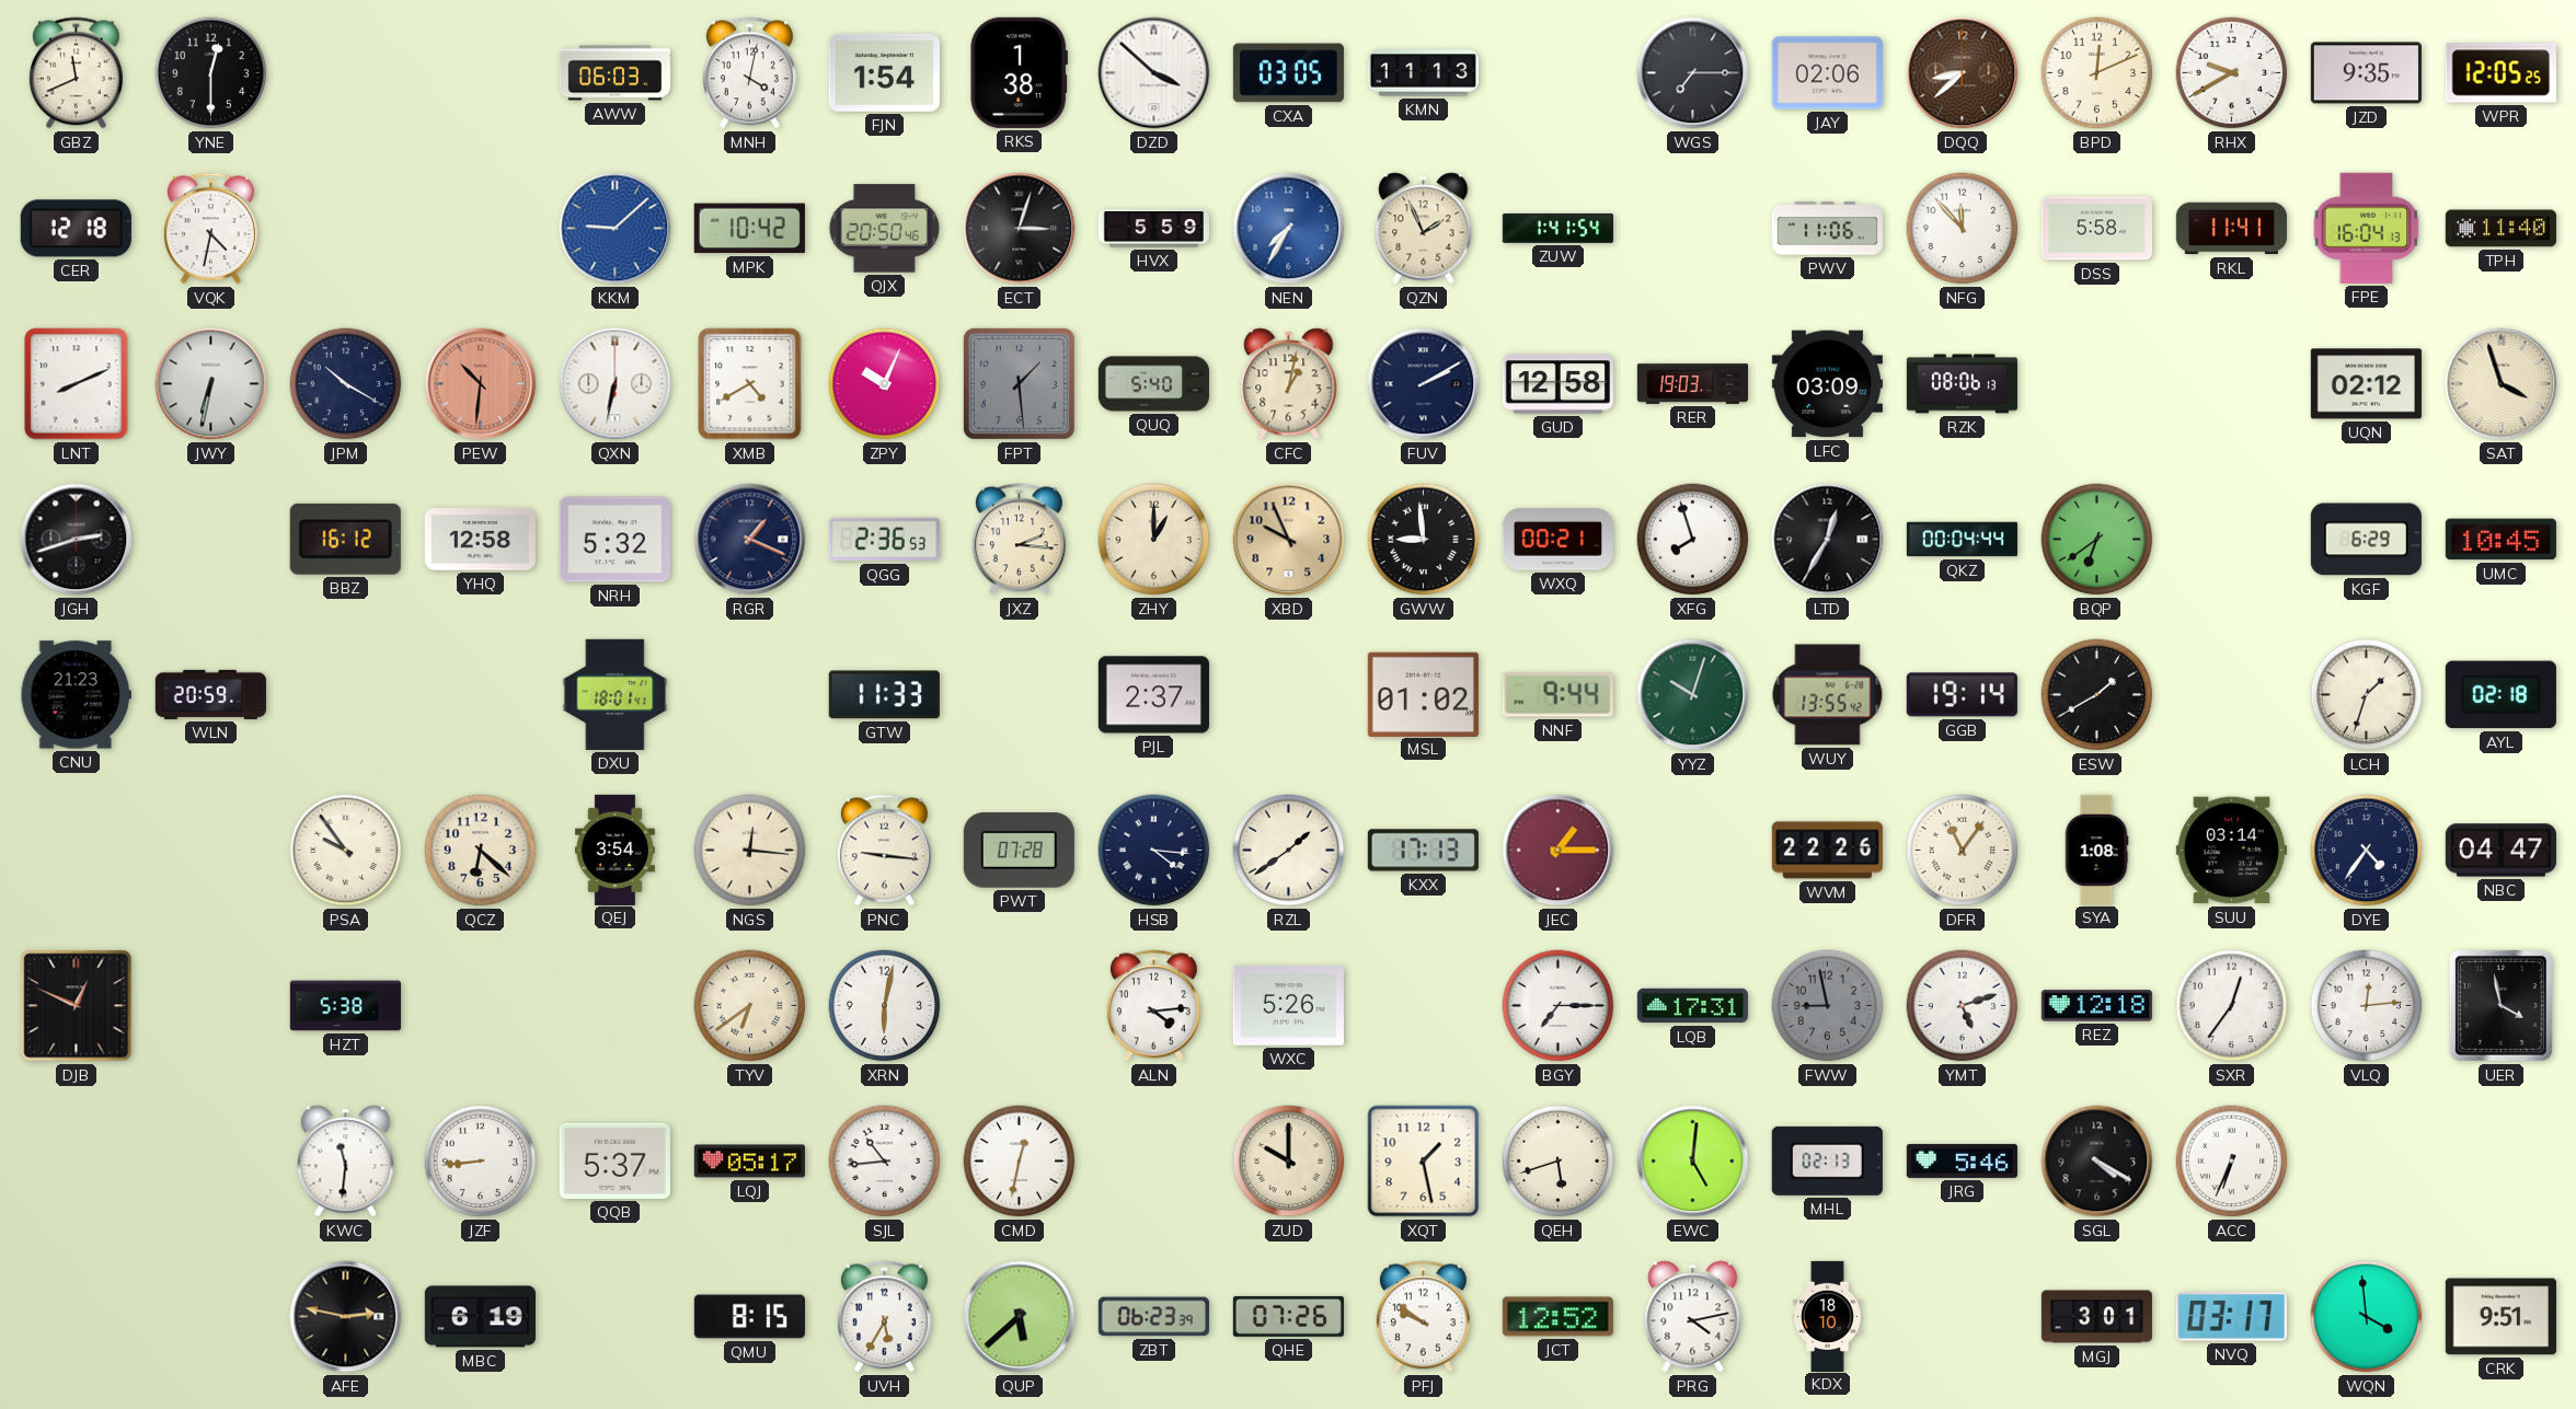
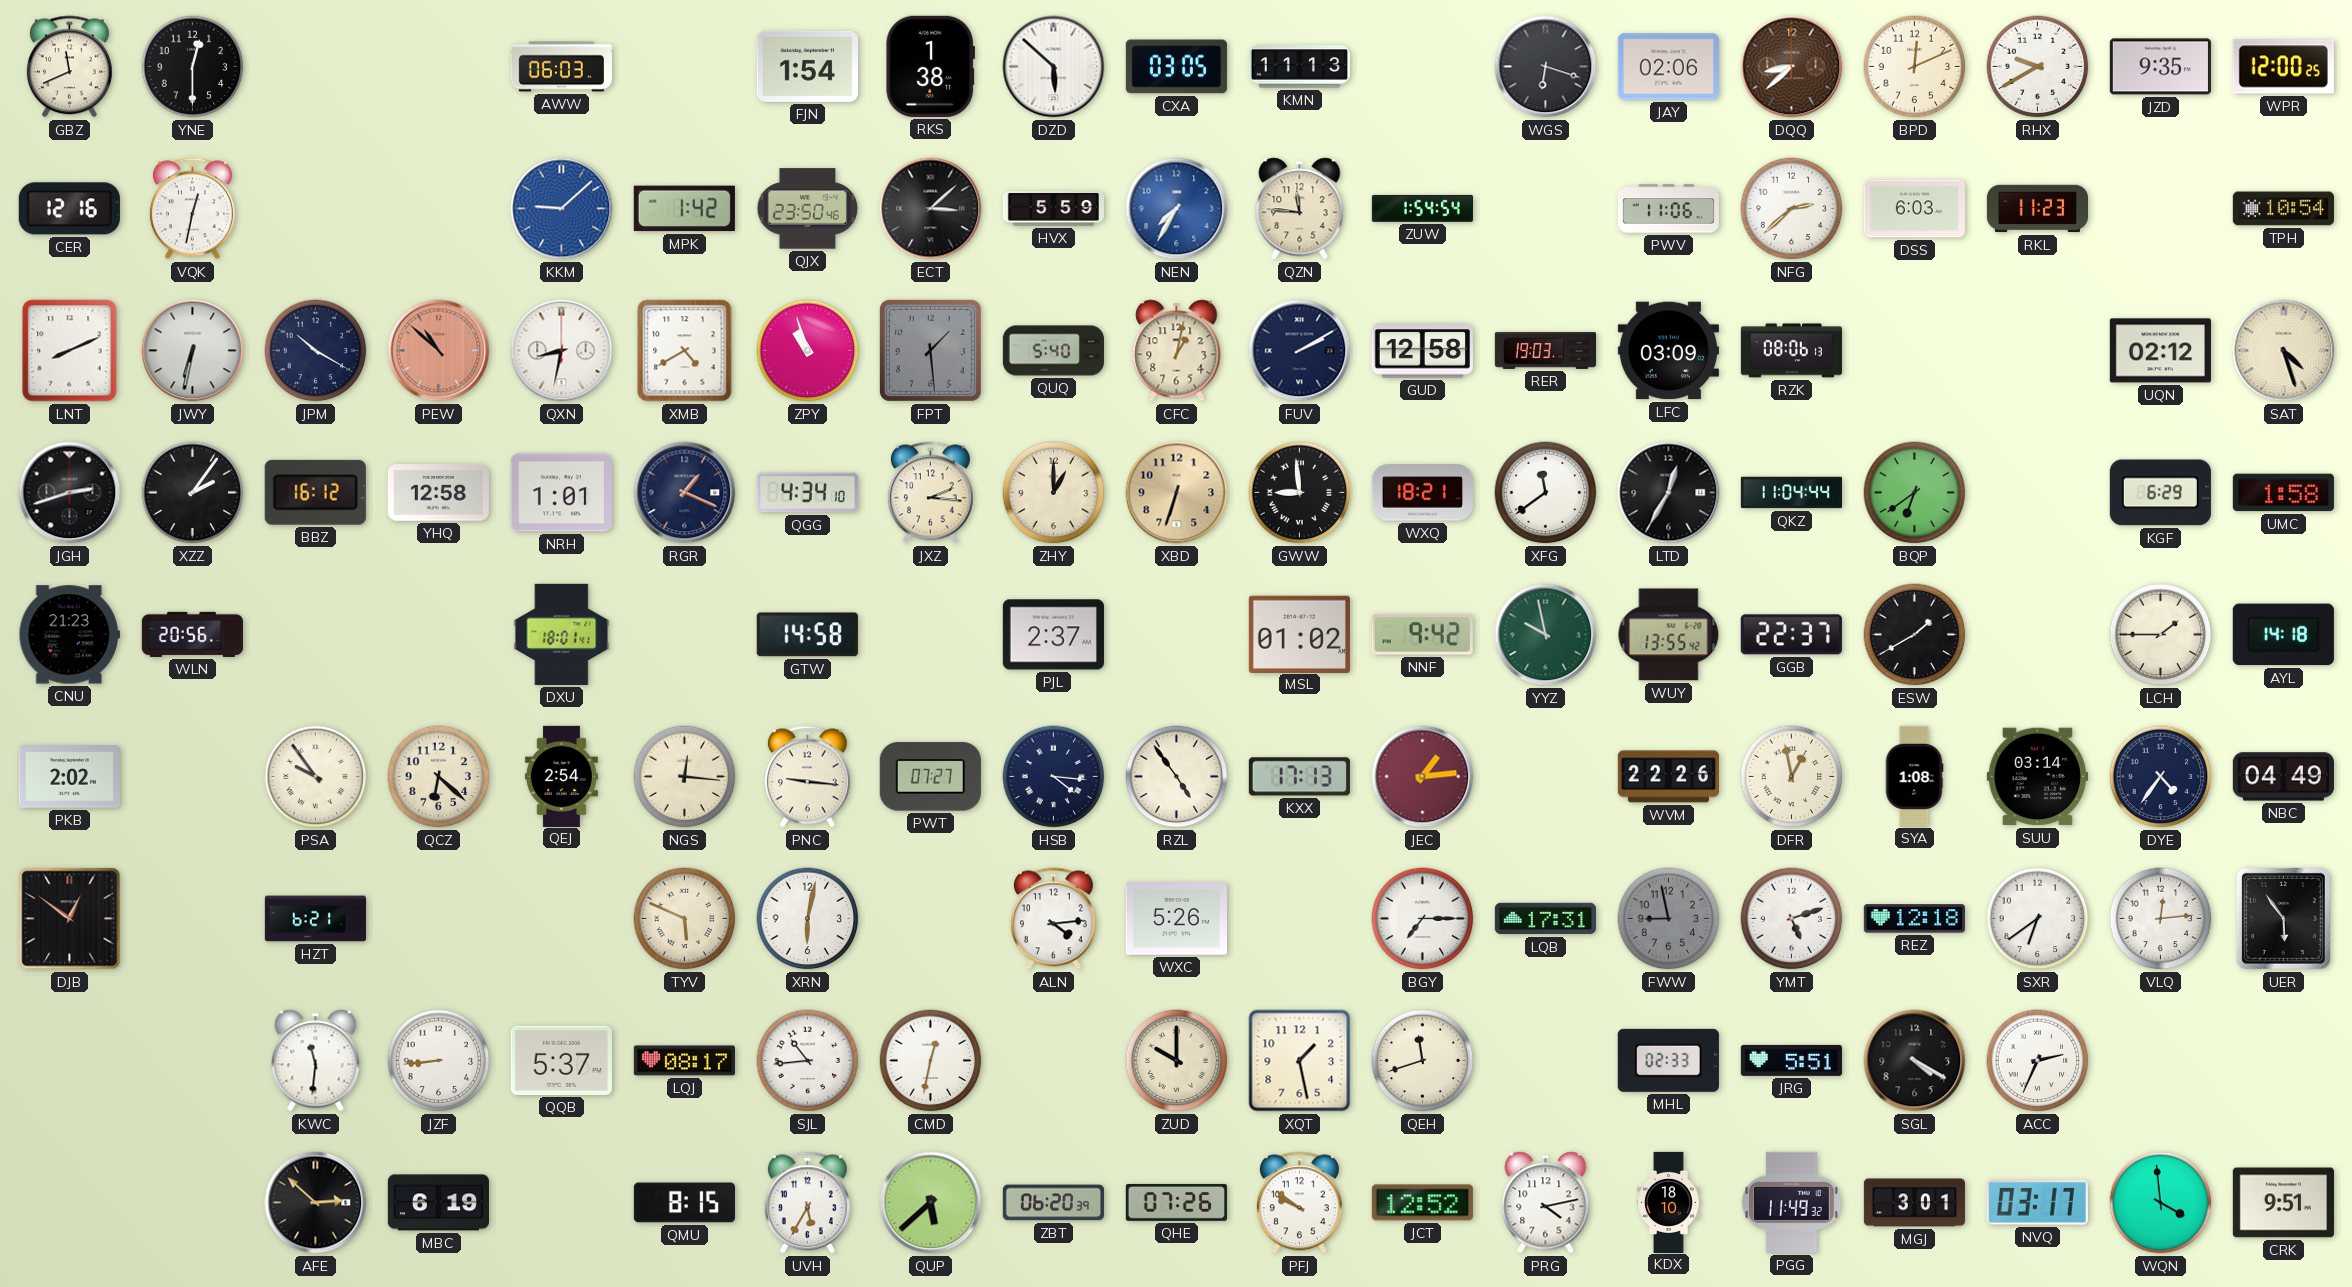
MNH: 4:02 -> none (749, 73)
DZD: 3:52 -> 5:52 (1054, 67)
WGS: 7:15 -> 6:18 (1546, 67)
WPR: 12:05 -> 12:00 (2283, 67)
CER: 12:18 -> 12:16 (69, 209)
VQK: 4:32 -> 12:32 (192, 209)
MPK: 10:42 -> 1:42 (684, 209)
QJX: 20:50 -> 23:50 (808, 209)
ECT: 3:03 -> 3:08 (931, 209)
QZN: 1:56 -> 11:46 (1300, 209)
ZUW: 1:41 -> 1:54 (1422, 208)
NFG: 11:53 -> 2:38 (1792, 209)
DSS: 5:58 -> 6:03 (1914, 209)
RKL: 11:41 -> 11:23 (2037, 209)
FPE: 16:04 -> none (2367, 228)
TPH: 11:40 -> 10:54 (2283, 209)
PEW: 10:31 -> 10:52 (439, 351)
QXN: 6:32 -> 8:32 (562, 351)
ZPY: 10:04 -> 10:57 (808, 351)
SAT: 3:57 -> 4:27 (2284, 351)
XZZ: none -> 2:06 (193, 493)
NRH: 5:32 -> 1:01 (561, 493)
QGG: 2:36 -> 4:34 (807, 493)
XBD: 9:56 -> 6:33 (1177, 493)
WXQ: 00:21 -> 18:21 (1422, 493)
XFG: 7:57 -> 11:39 (1546, 493)
QKZ: 00:04 -> 11:04 (1791, 493)
UMC: 10:45 -> 1:58 (2283, 493)
WLN: 20:59 -> 20:56 (192, 634)
GTW: 11:33 -> 14:58 (807, 635)
NNF: 9:44 -> 9:42 (1422, 635)
YYZ: 10:03 -> 9:58 (1546, 635)
GGB: 19:14 -> 22:37 (1791, 635)
LCH: 1:33 -> 1:45 (2161, 635)
AYL: 02:18 -> 14:18 (2283, 635)
PKB: none -> 2:02 (69, 777)
QEJ: 3:54 -> 2:54 (561, 776)
PWT: 07:28 -> 07:27 (930, 777)
RZL: 1:39 -> 4:54 (1177, 777)
JEC: 1:15 -> 1:14 (1423, 777)
DFR: 11:06 -> 12:58 (1792, 777)
NBC: 04:47 -> 04:49 (2283, 777)
DJB: 12:49 -> 12:51 (70, 919)
HZT: 5:38 -> 6:21 (315, 919)
TYV: 6:39 -> 5:49 (685, 919)
SXR: 12:36 -> 6:39 (2038, 919)
UER: 3:58 -> 5:54 (2283, 918)
LQJ: 05:17 -> 08:17 (684, 1061)
QEH: 5:42 -> 11:42 (1423, 1061)
EWC: 5:01 -> none (1693, 1162)
MHL: 02:13 -> 02:33 (1668, 1060)
JRG: 5:46 -> 5:51 (1791, 1060)
ACC: 6:34 -> 2:34 (2038, 1061)
AFE: 2:47 -> 2:52 (316, 1203)
ZBT: 06:23 -> 06:20 (1053, 1203)
PGG: none -> 11:49 (1792, 1202)
